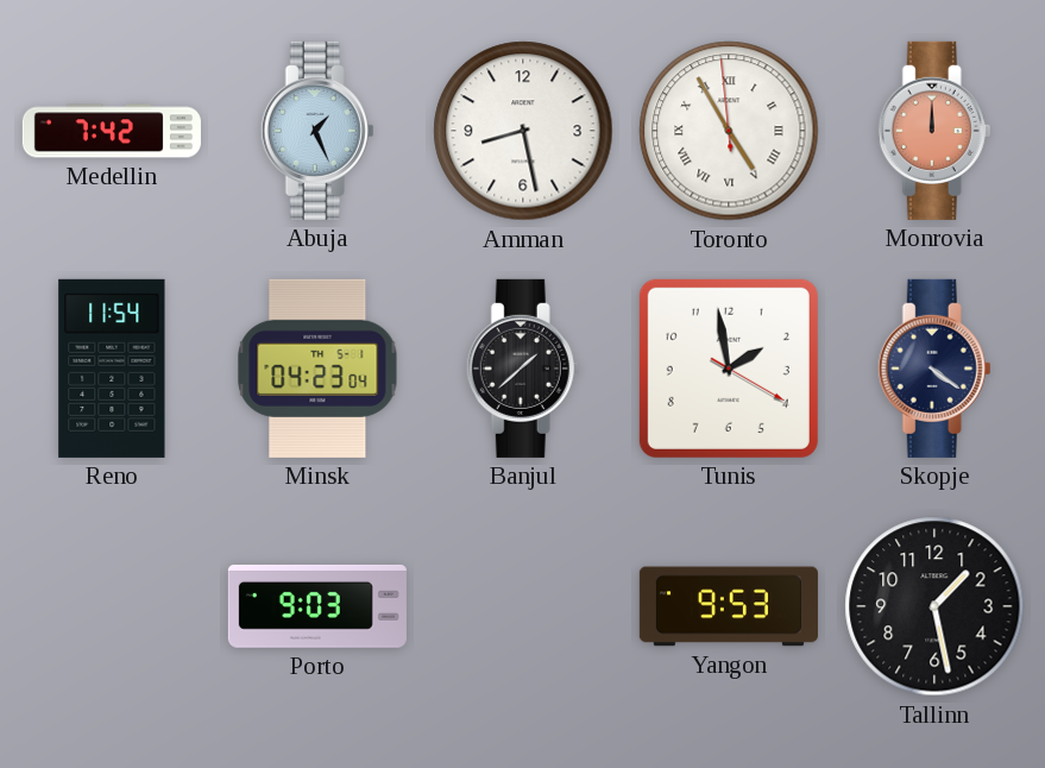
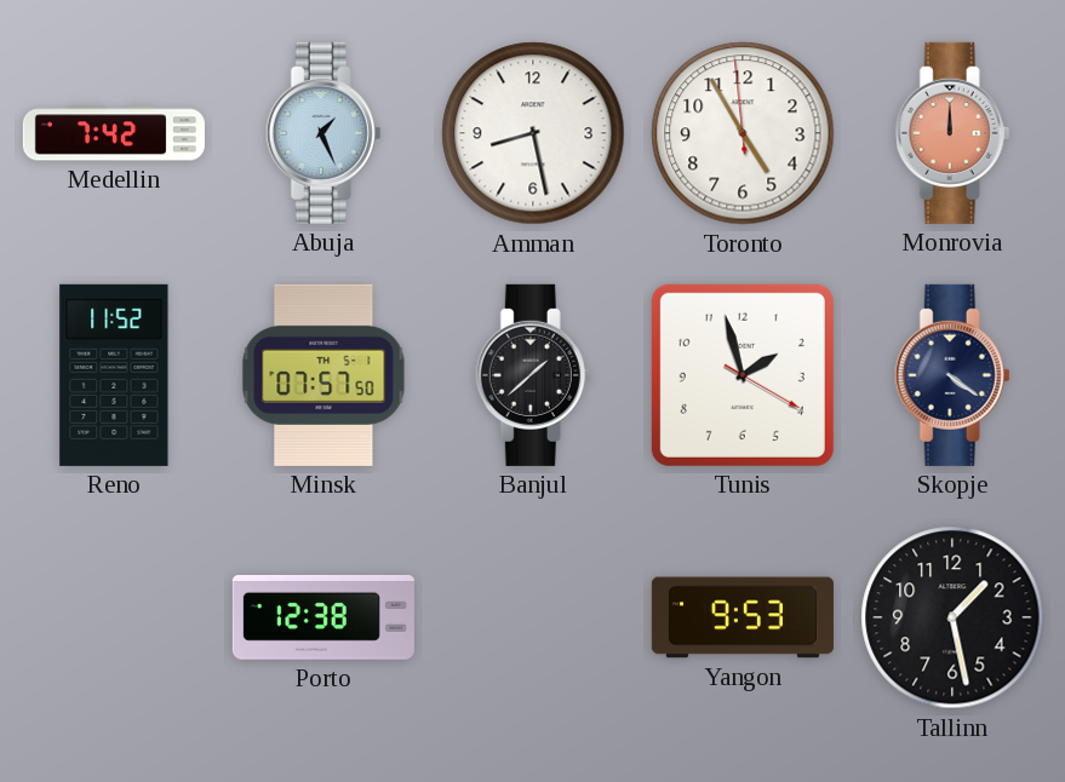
Toronto numerals: Roman -> Arabic (743, 133)
Reno: 11:54 -> 11:52 (114, 375)
Minsk: 04:23 -> 07:57 (323, 375)
Tunis: 1:58 -> 1:57 (743, 375)
Porto: 9:03 -> 12:38 (323, 617)
